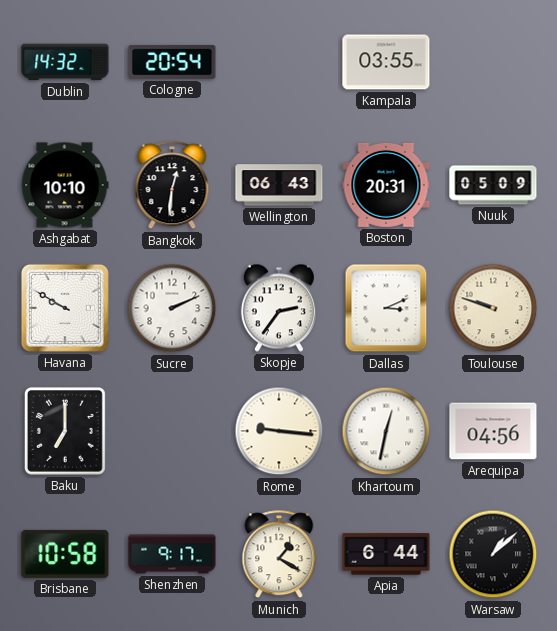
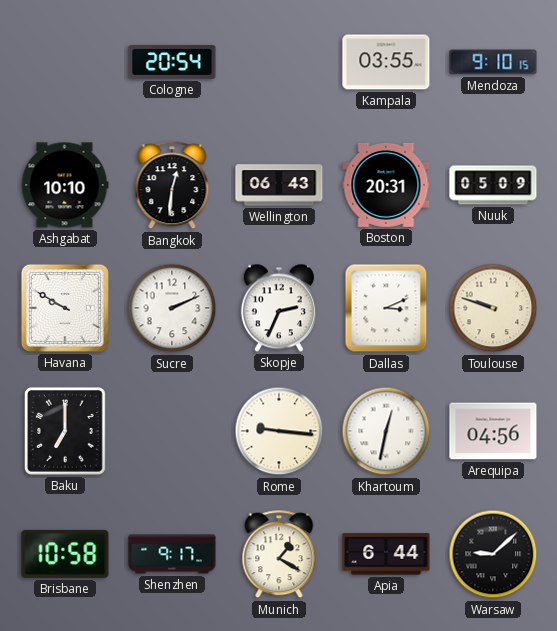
Dublin: 14:32 -> none (65, 62)
Mendoza: none -> 9:10 (493, 62)
Skopje: 2:36 -> 2:34 (279, 308)
Warsaw: 1:08 -> 9:08 (493, 554)
